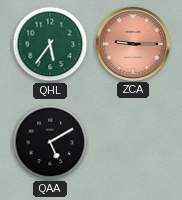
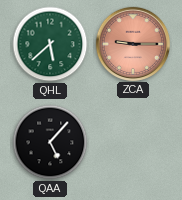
QHL: 5:36 -> 5:38 (50, 44)
QAA: 5:10 -> 5:07 (50, 142)
